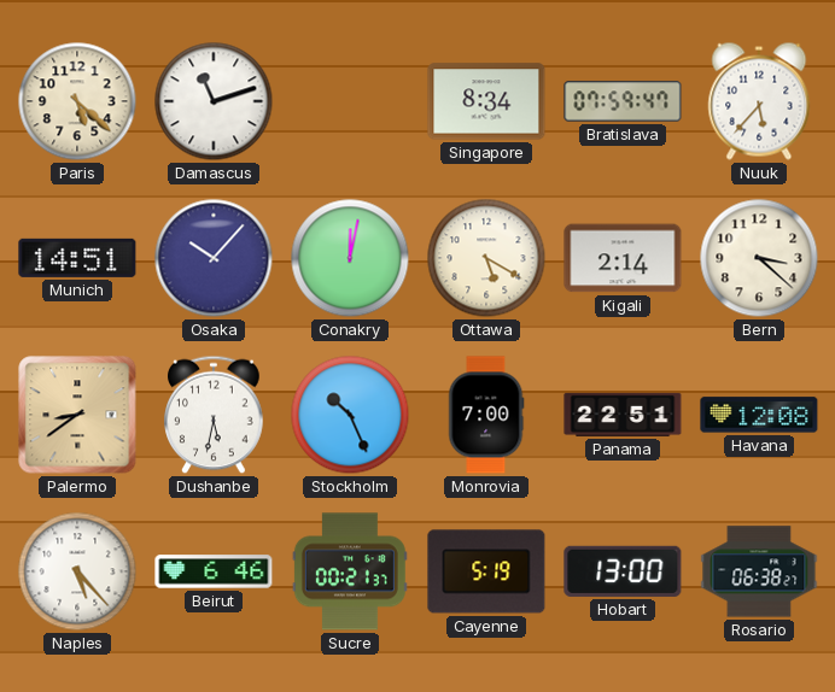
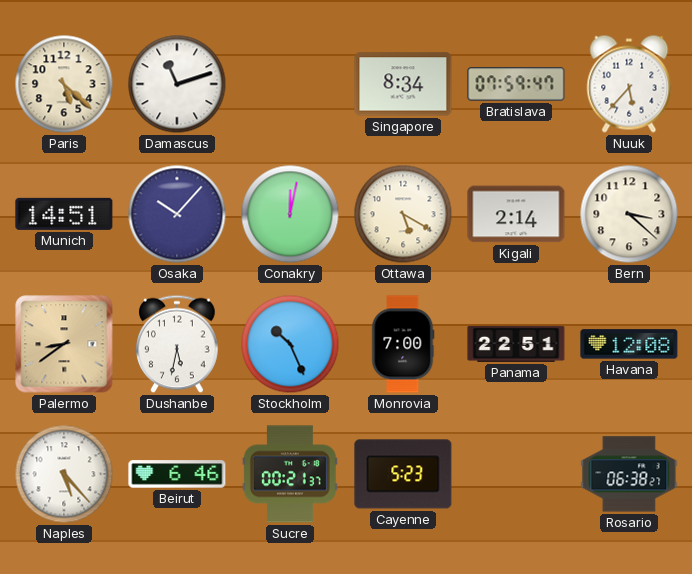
Cayenne: 5:19 -> 5:23 (403, 474)
Hobart: 13:00 -> none (623, 571)
